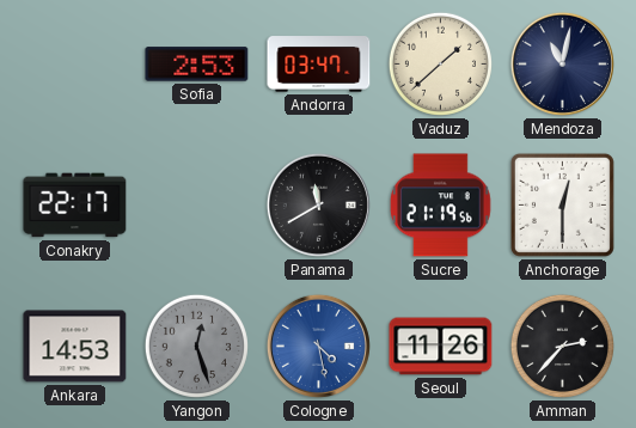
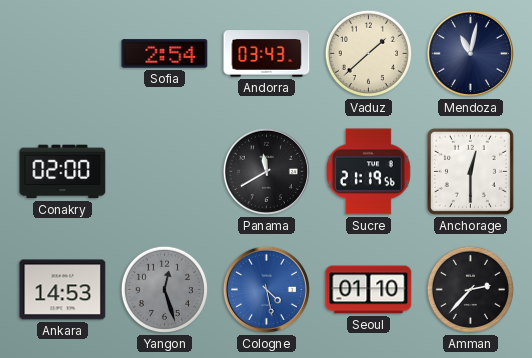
Sofia: 2:53 -> 2:54 (165, 54)
Andorra: 03:47 -> 03:43 (267, 54)
Conakry: 22:17 -> 02:00 (63, 172)
Seoul: 11:26 -> 01:10 (369, 290)
